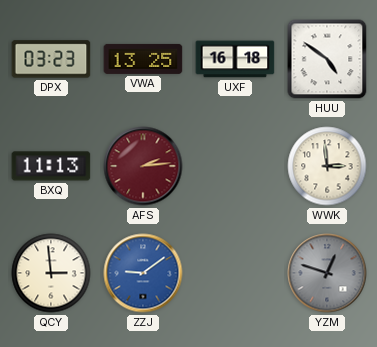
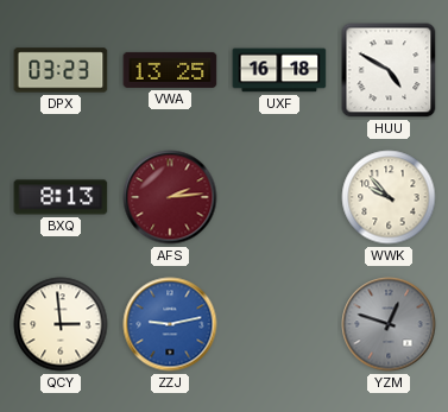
HUU: 4:51 -> 4:50 (389, 70)
BXQ: 11:13 -> 8:13 (61, 197)
WWK: 2:59 -> 9:53 (389, 197)
ZZJ: 9:09 -> 9:13 (170, 324)
